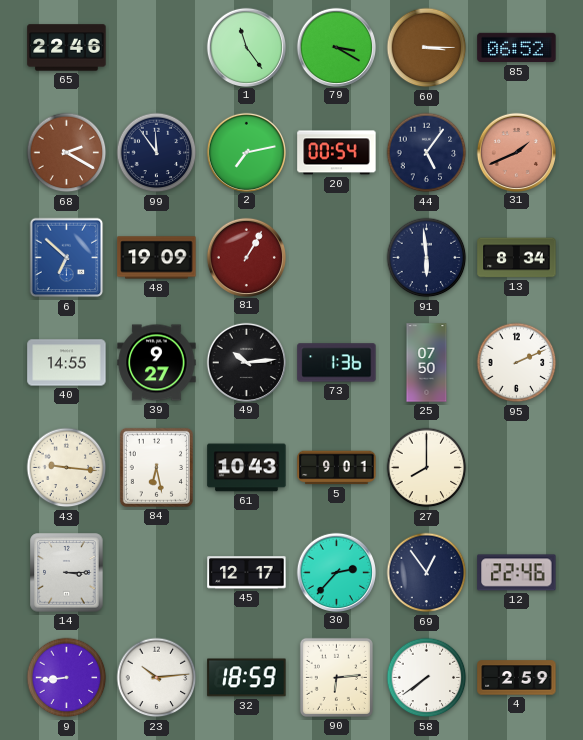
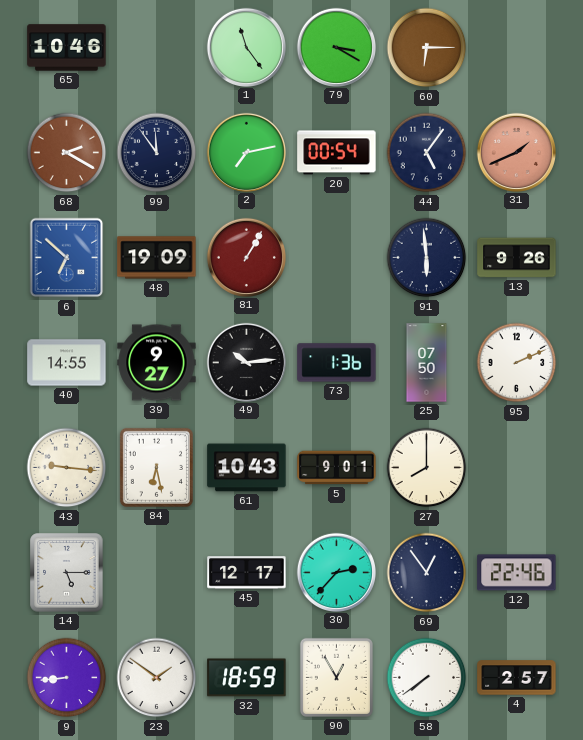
65: 22:46 -> 10:46 (67, 48)
60: 3:15 -> 6:15 (427, 48)
85: 06:52 -> none (517, 48)
13: 8:34 -> 9:26 (517, 258)
14: 3:15 -> 5:15 (67, 573)
23: 10:14 -> 1:51 (157, 678)
90: 6:14 -> 12:55 (336, 677)
4: 2:59 -> 2:57 (517, 678)
